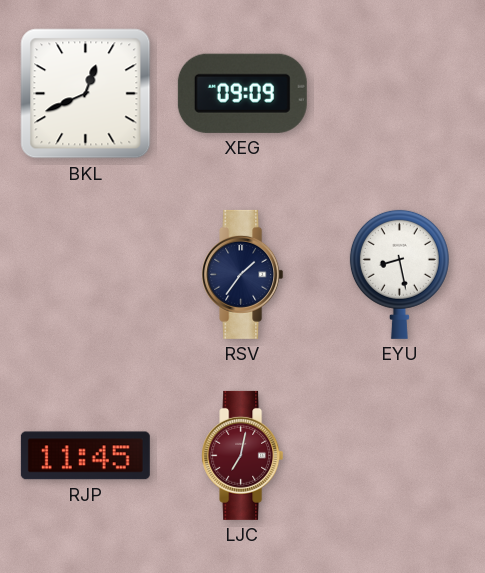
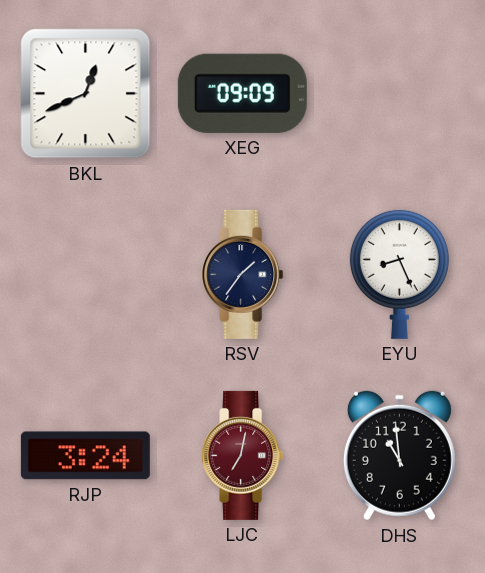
EYU: 8:28 -> 8:26 (399, 274)
RJP: 11:45 -> 3:24 (85, 456)
DHS: none -> 10:59 (399, 456)
